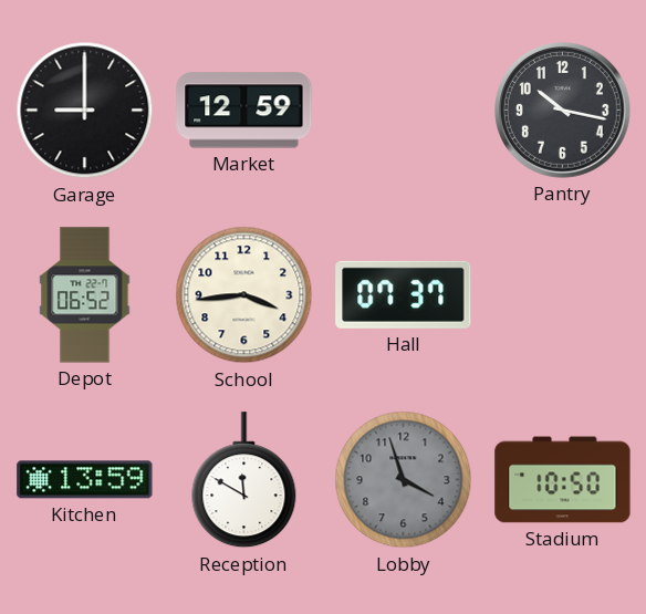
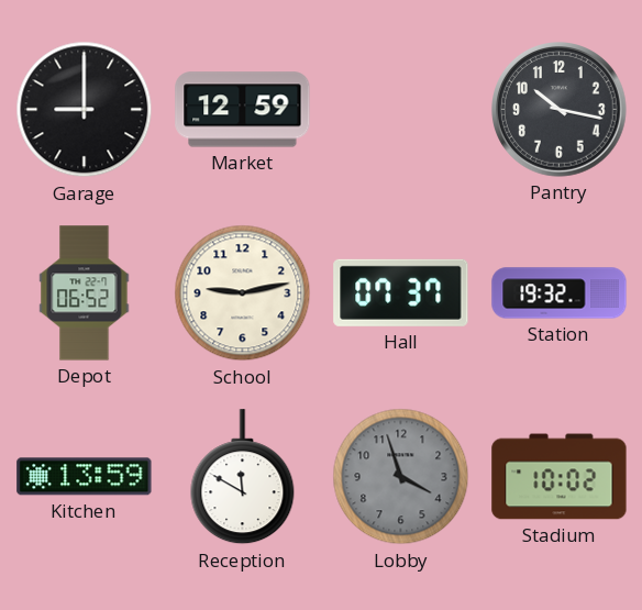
School: 3:44 -> 9:13 (243, 293)
Station: none -> 19:32 (560, 293)
Stadium: 10:50 -> 10:02 (560, 477)
